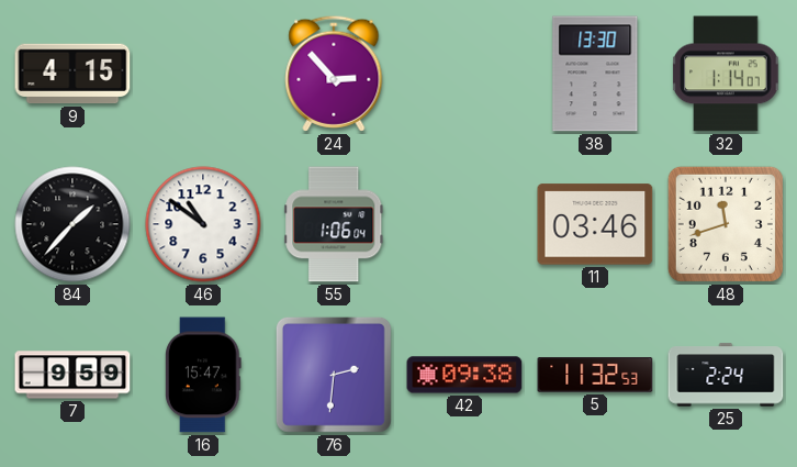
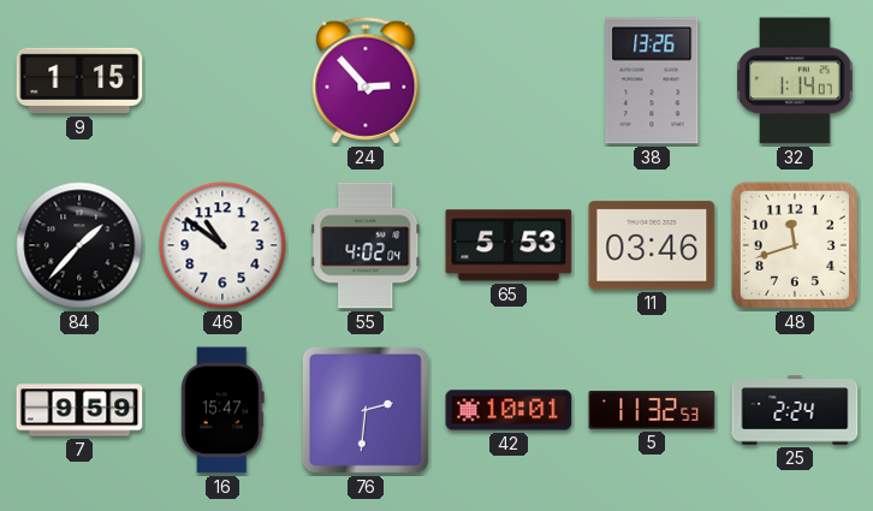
9: 4:15 -> 1:15 (79, 81)
38: 13:30 -> 13:26 (652, 81)
55: 1:06 -> 4:02 (366, 245)
65: none -> 5:53 (509, 245)
42: 09:38 -> 10:01 (509, 410)
